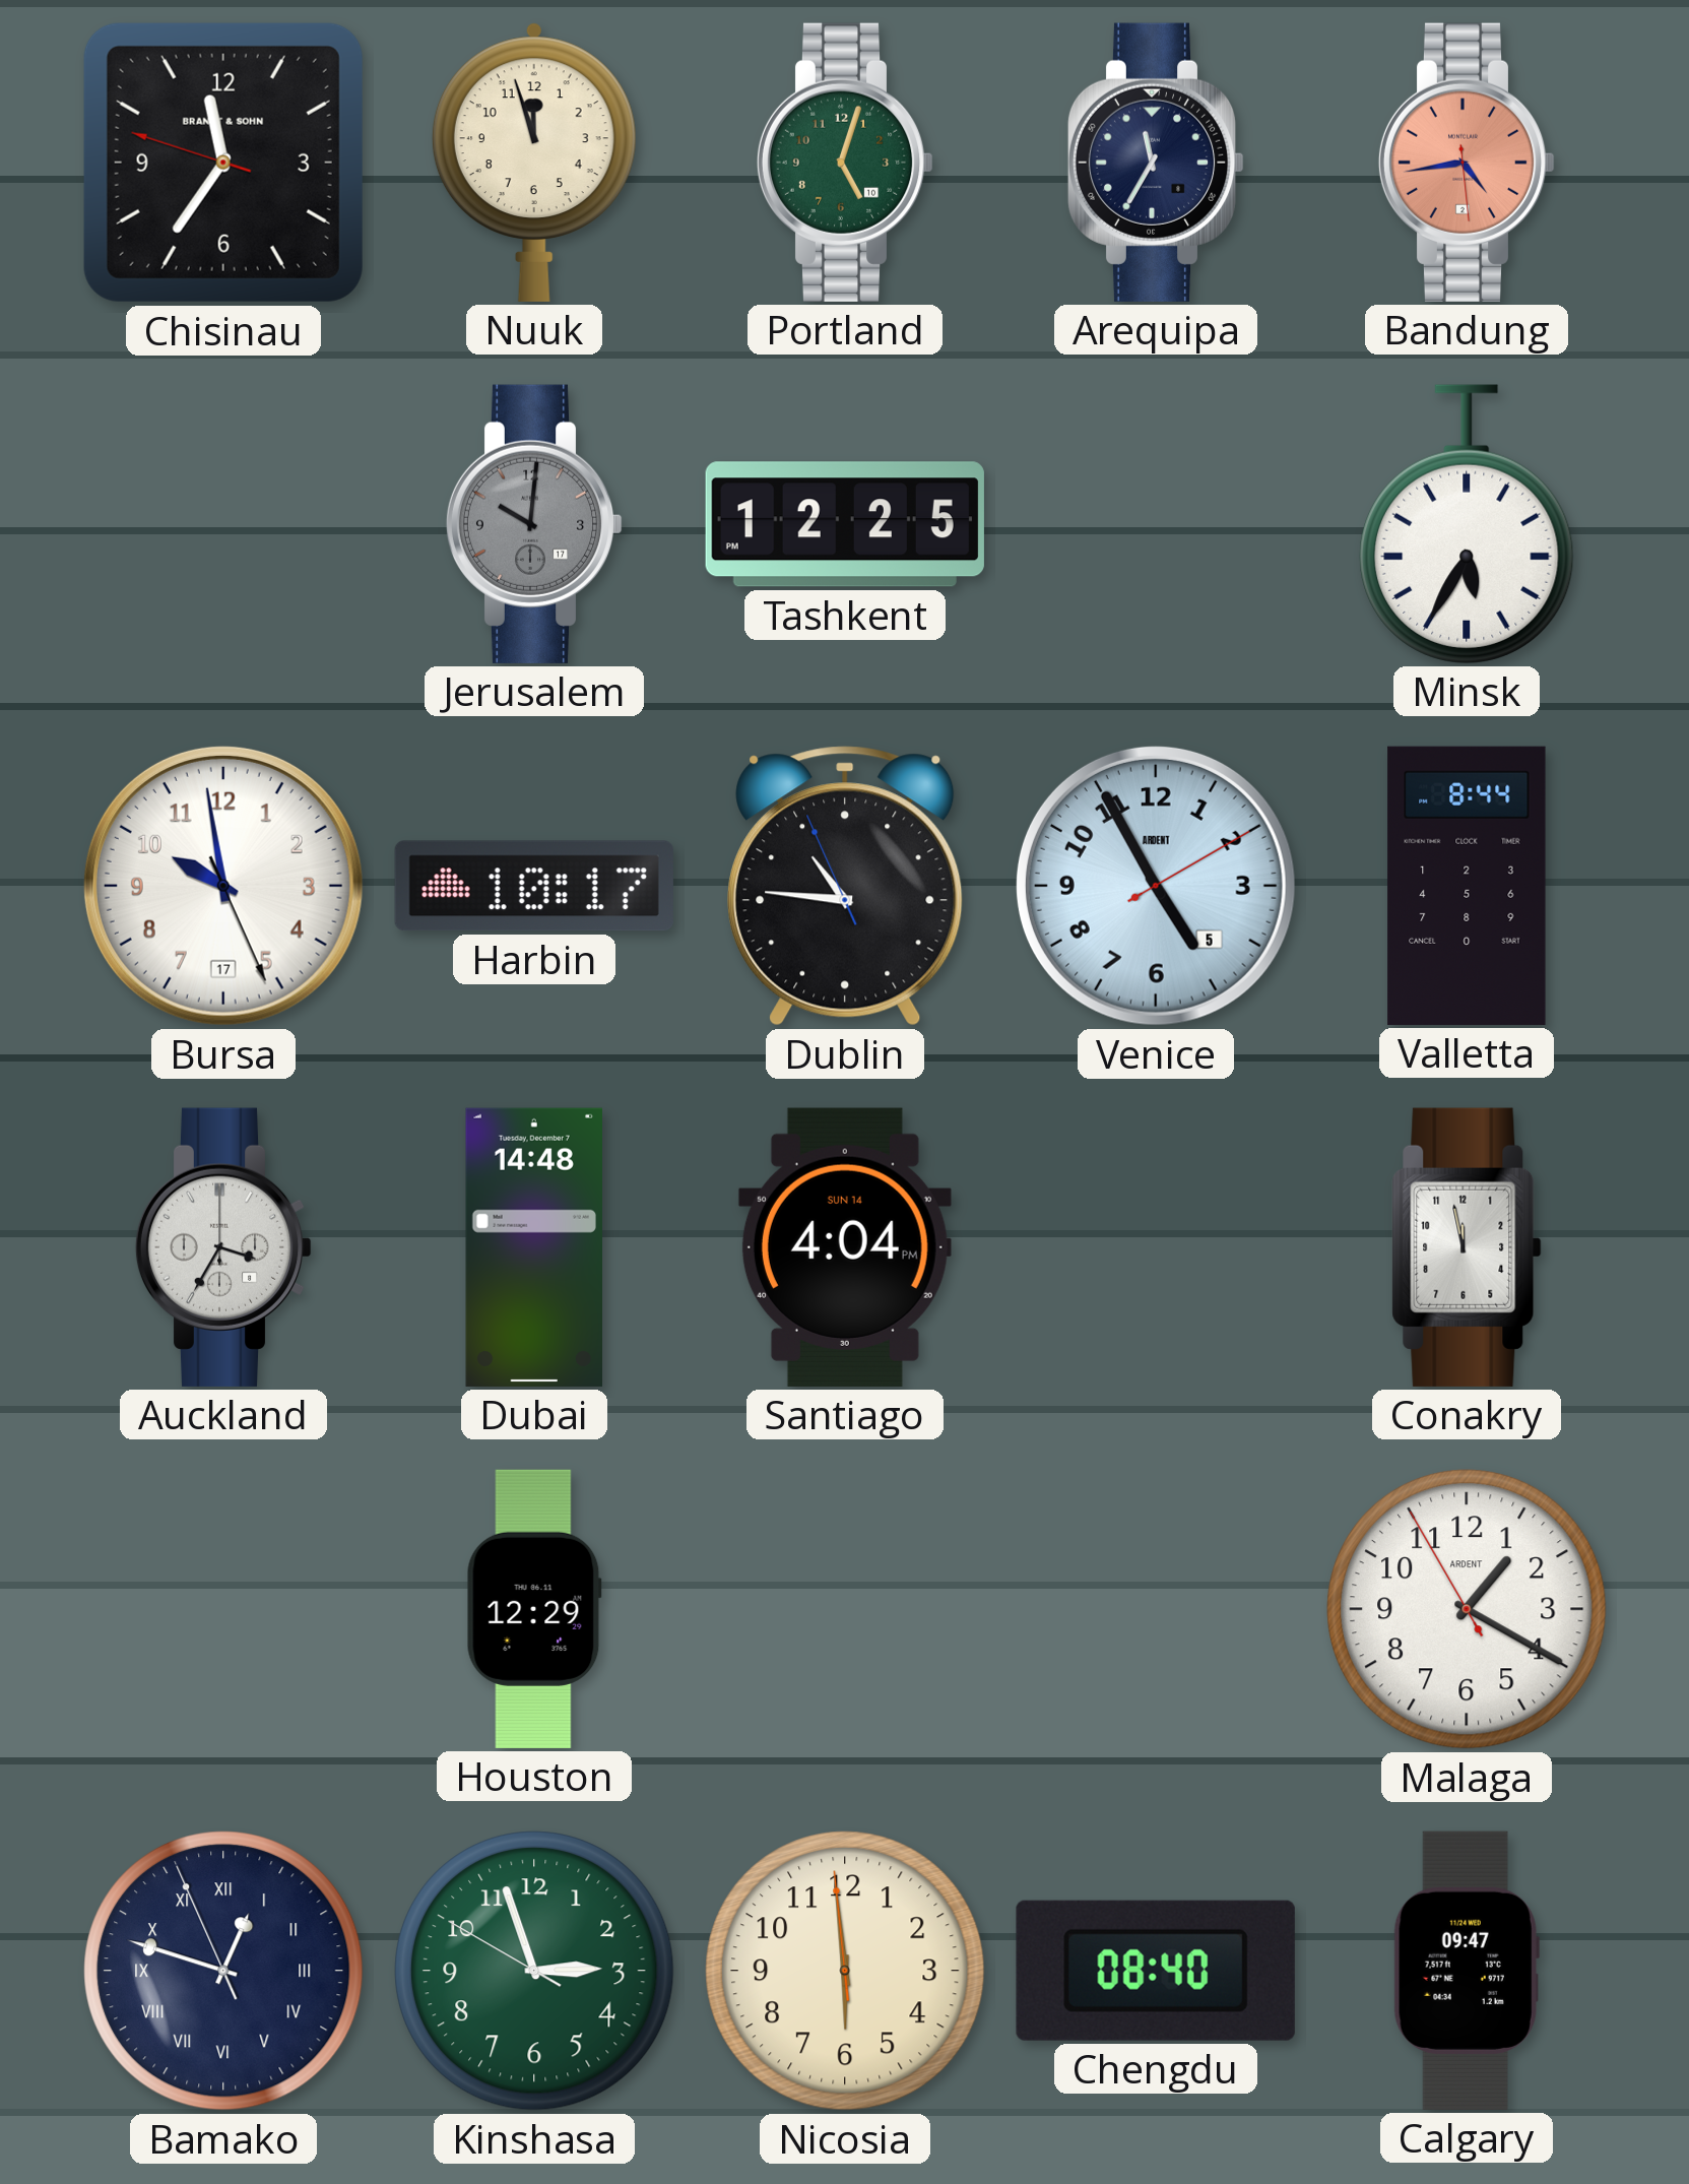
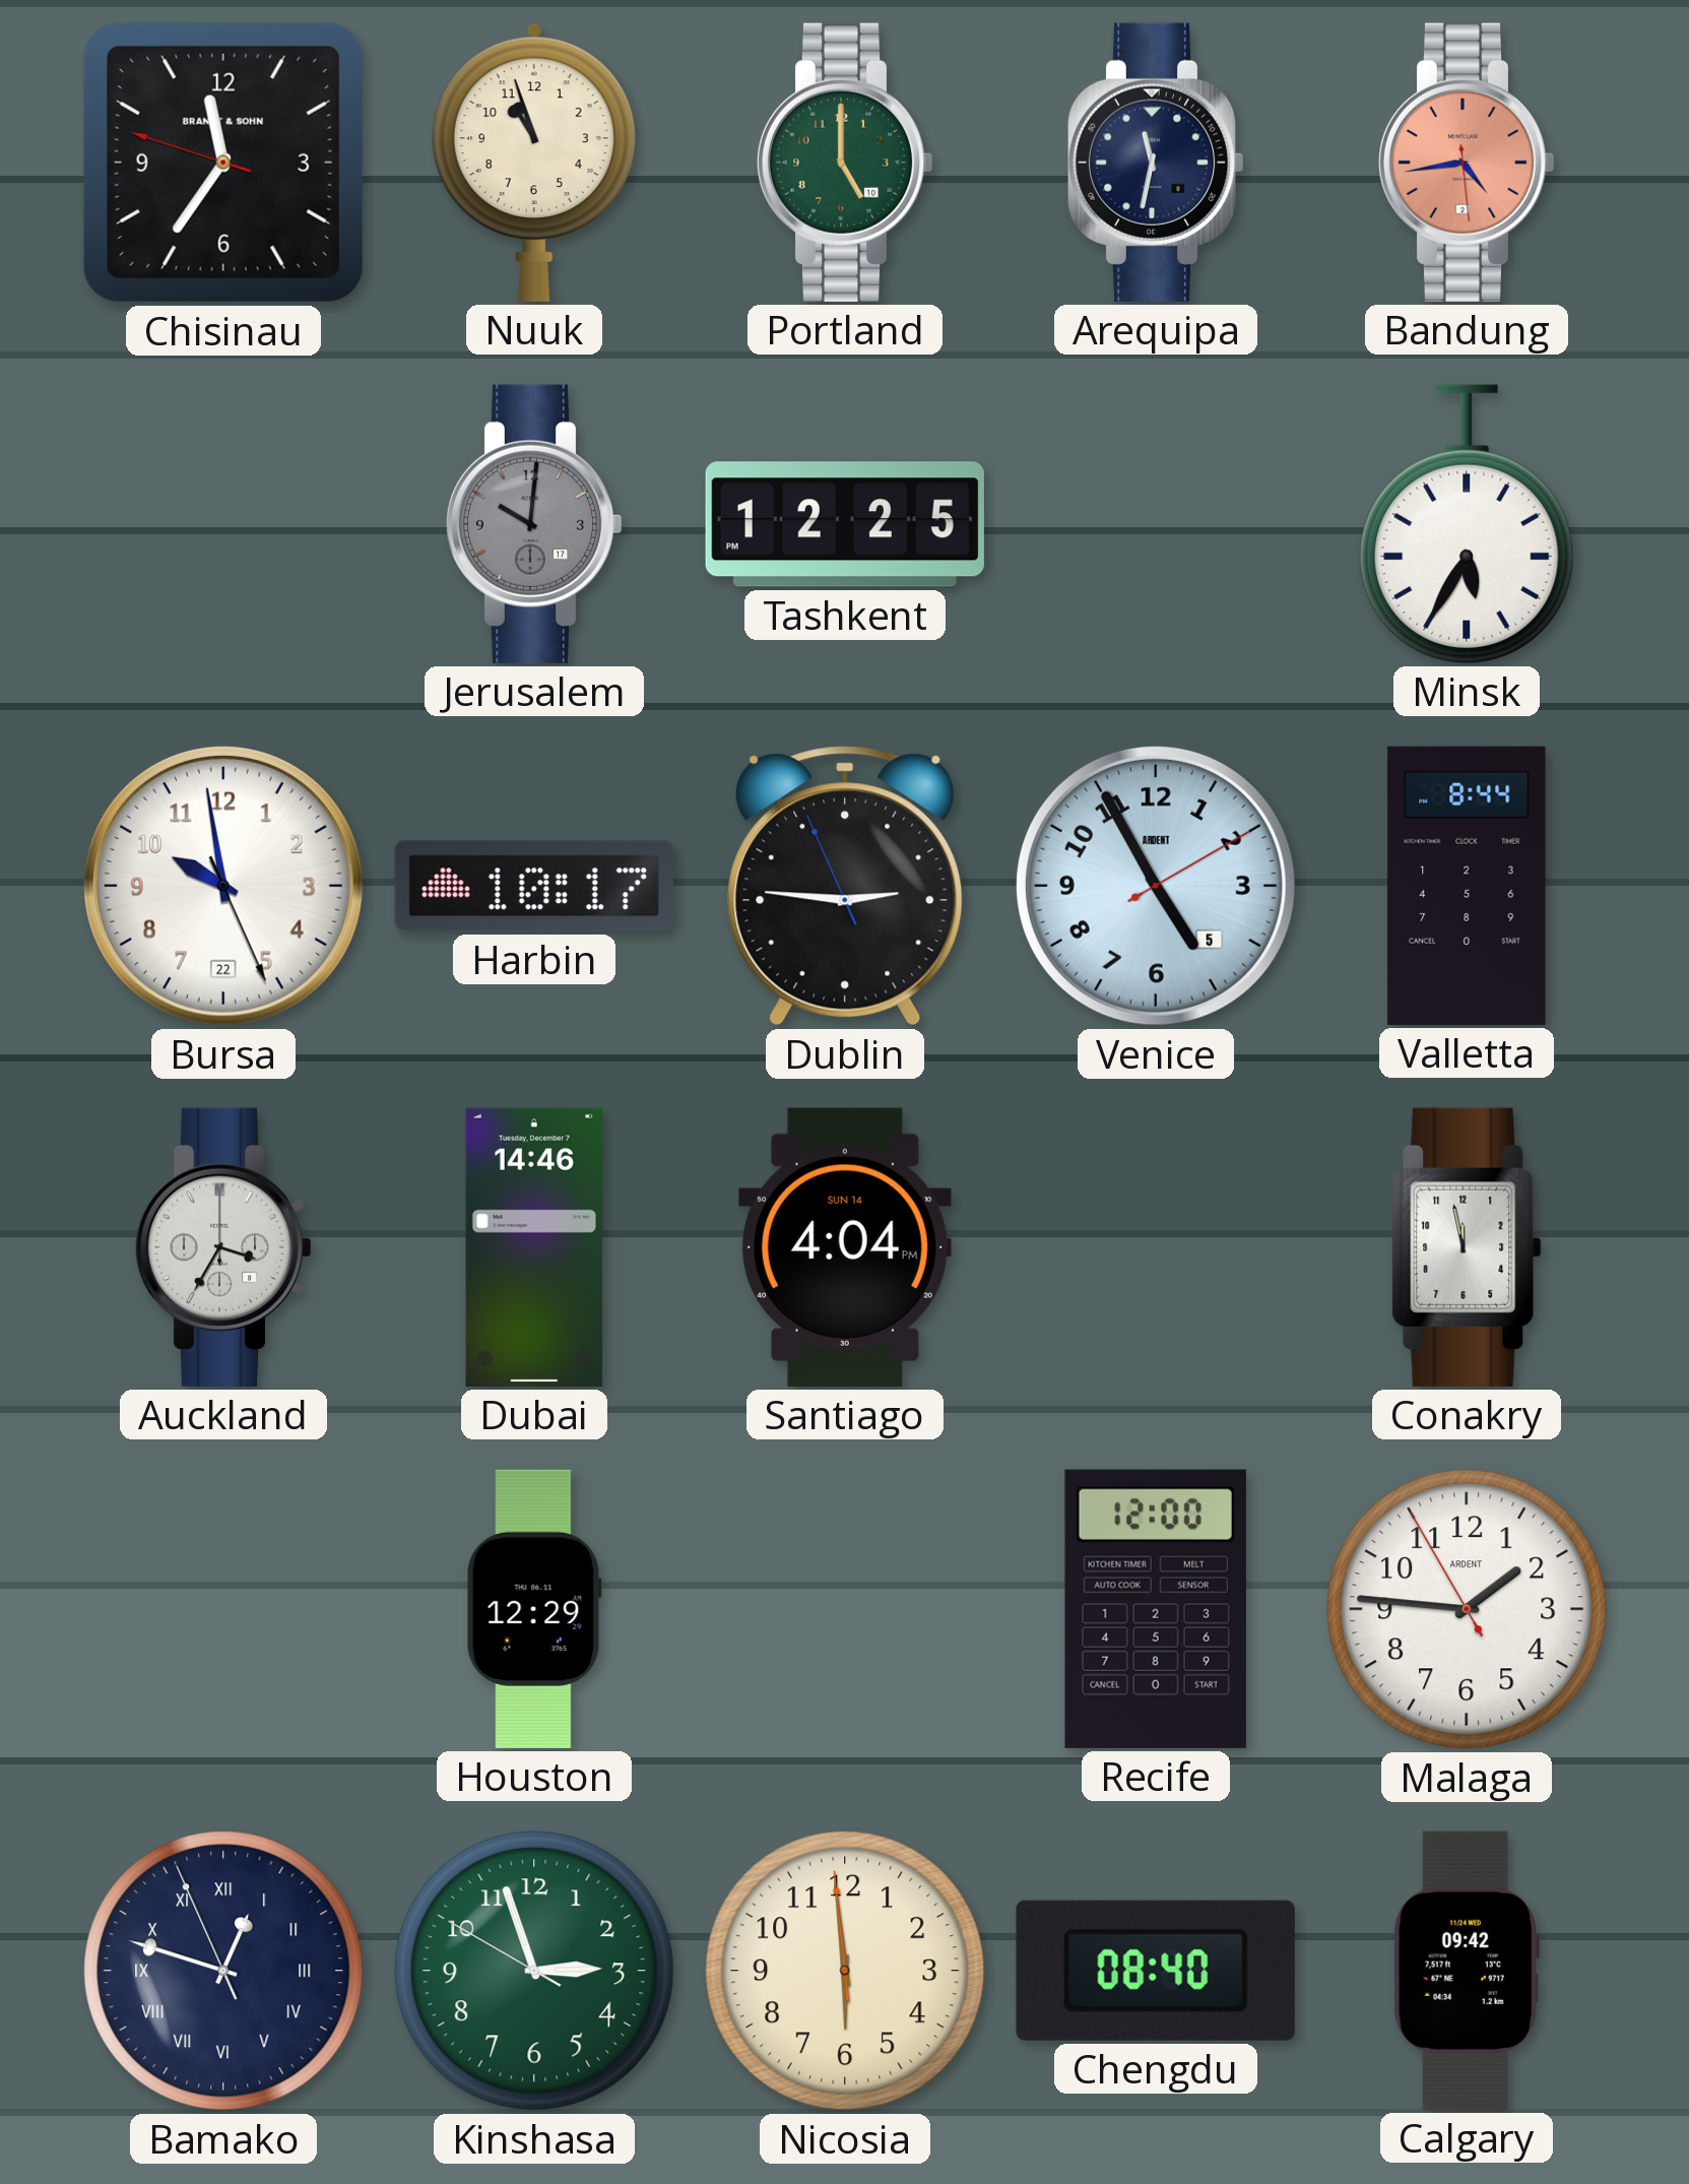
Nuuk: 11:57 -> 10:57 (534, 163)
Portland: 5:03 -> 5:00 (845, 163)
Arequipa: 11:35 -> 11:32 (1156, 163)
Bursa date: 17 -> 22 (223, 886)
Dublin: 10:45 -> 2:45 (845, 886)
Dubai: 14:48 -> 14:46 (533, 1247)
Recife: none -> 12:00 (1156, 1609)
Malaga: 1:19 -> 1:45 (1467, 1609)
Calgary: 09:47 -> 09:42 (1467, 1971)
